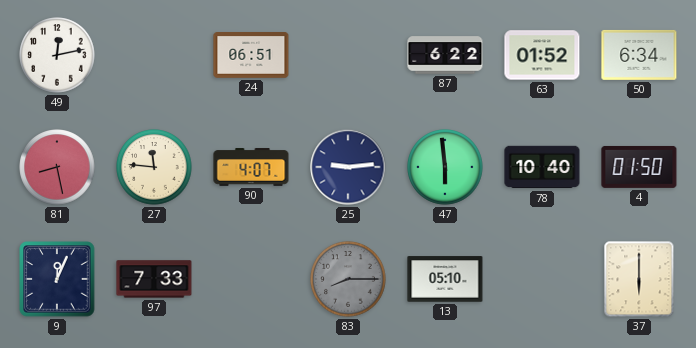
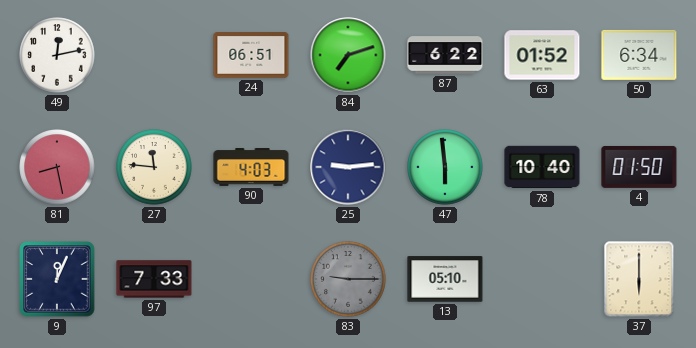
84: none -> 7:12 (348, 55)
90: 4:07 -> 4:03 (251, 167)
83: 8:15 -> 9:15 (348, 279)
